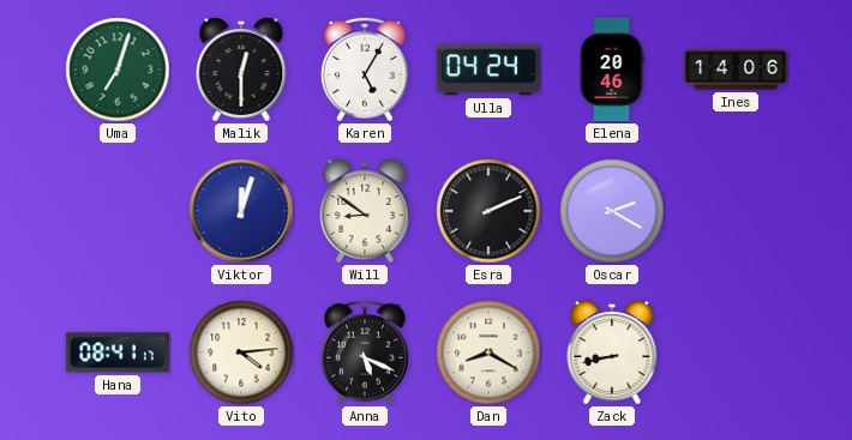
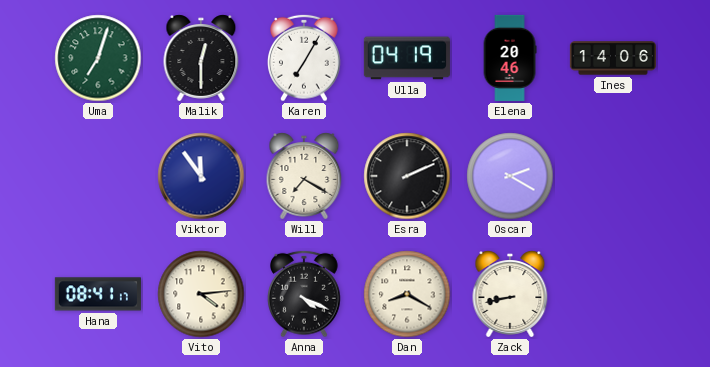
Karen: 5:05 -> 7:05 (305, 58)
Ulla: 04:24 -> 04:19 (407, 58)
Viktor: 12:03 -> 11:54 (201, 176)
Will: 8:51 -> 7:20 (304, 176)
Anna: 5:19 -> 4:19 (305, 294)
